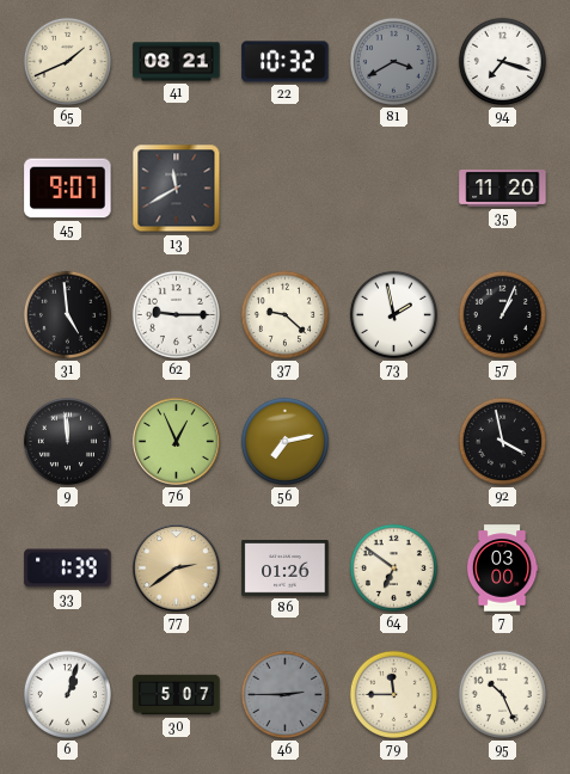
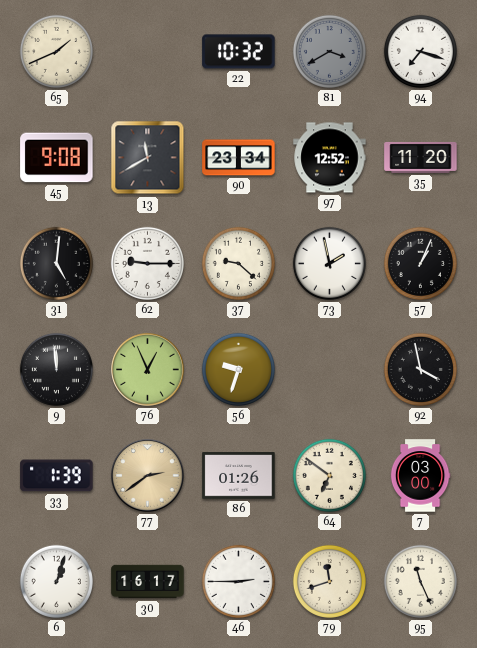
41: 08:21 -> none (177, 62)
45: 9:07 -> 9:08 (57, 158)
90: none -> 23:34 (239, 158)
97: none -> 12:52 (330, 158)
31: 4:59 -> 5:01 (56, 263)
56: 7:13 -> 9:33 (238, 369)
30: 5:07 -> 16:17 (148, 582)
46 dial: grey -> white (238, 581)
79: 11:45 -> 11:42 (329, 581)
95: 10:26 -> 11:26 (420, 581)
